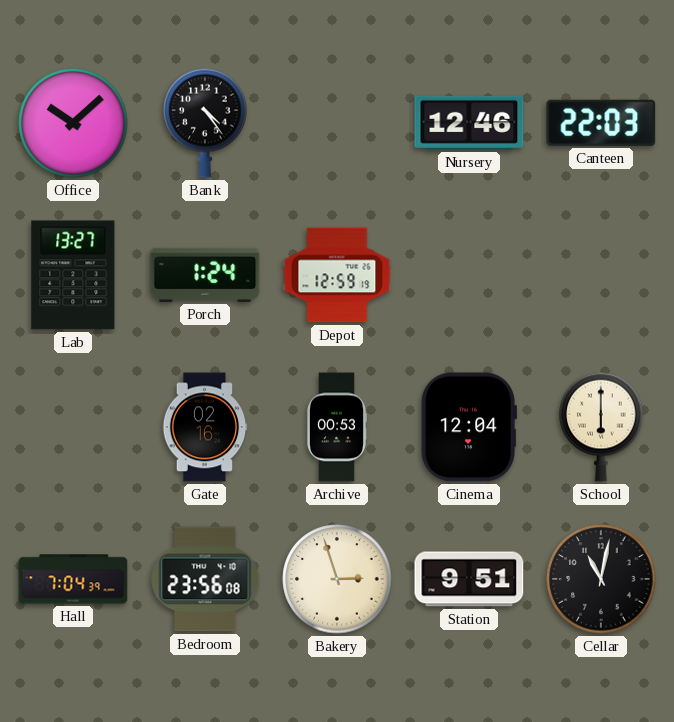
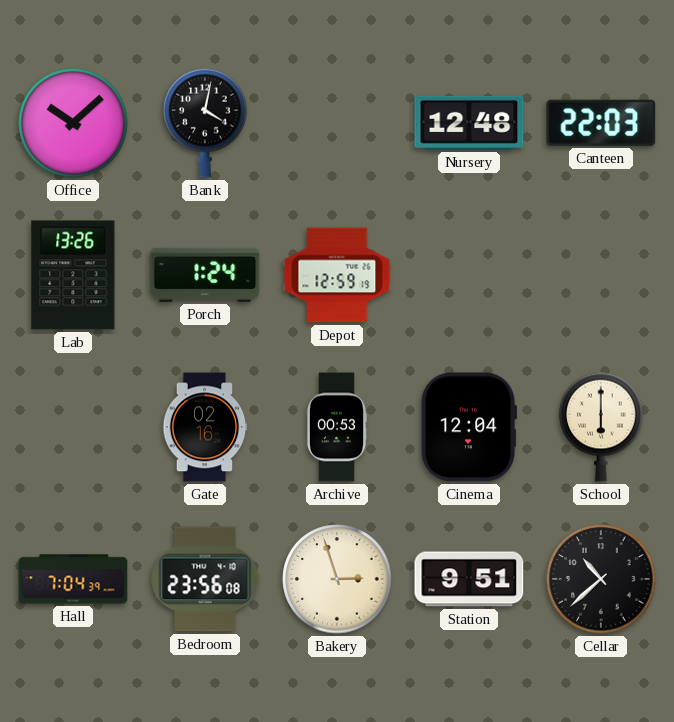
Bank: 4:24 -> 4:02 (205, 123)
Nursery: 12:46 -> 12:48 (469, 123)
Lab: 13:27 -> 13:26 (73, 275)
Cellar: 11:02 -> 10:38 (601, 579)
